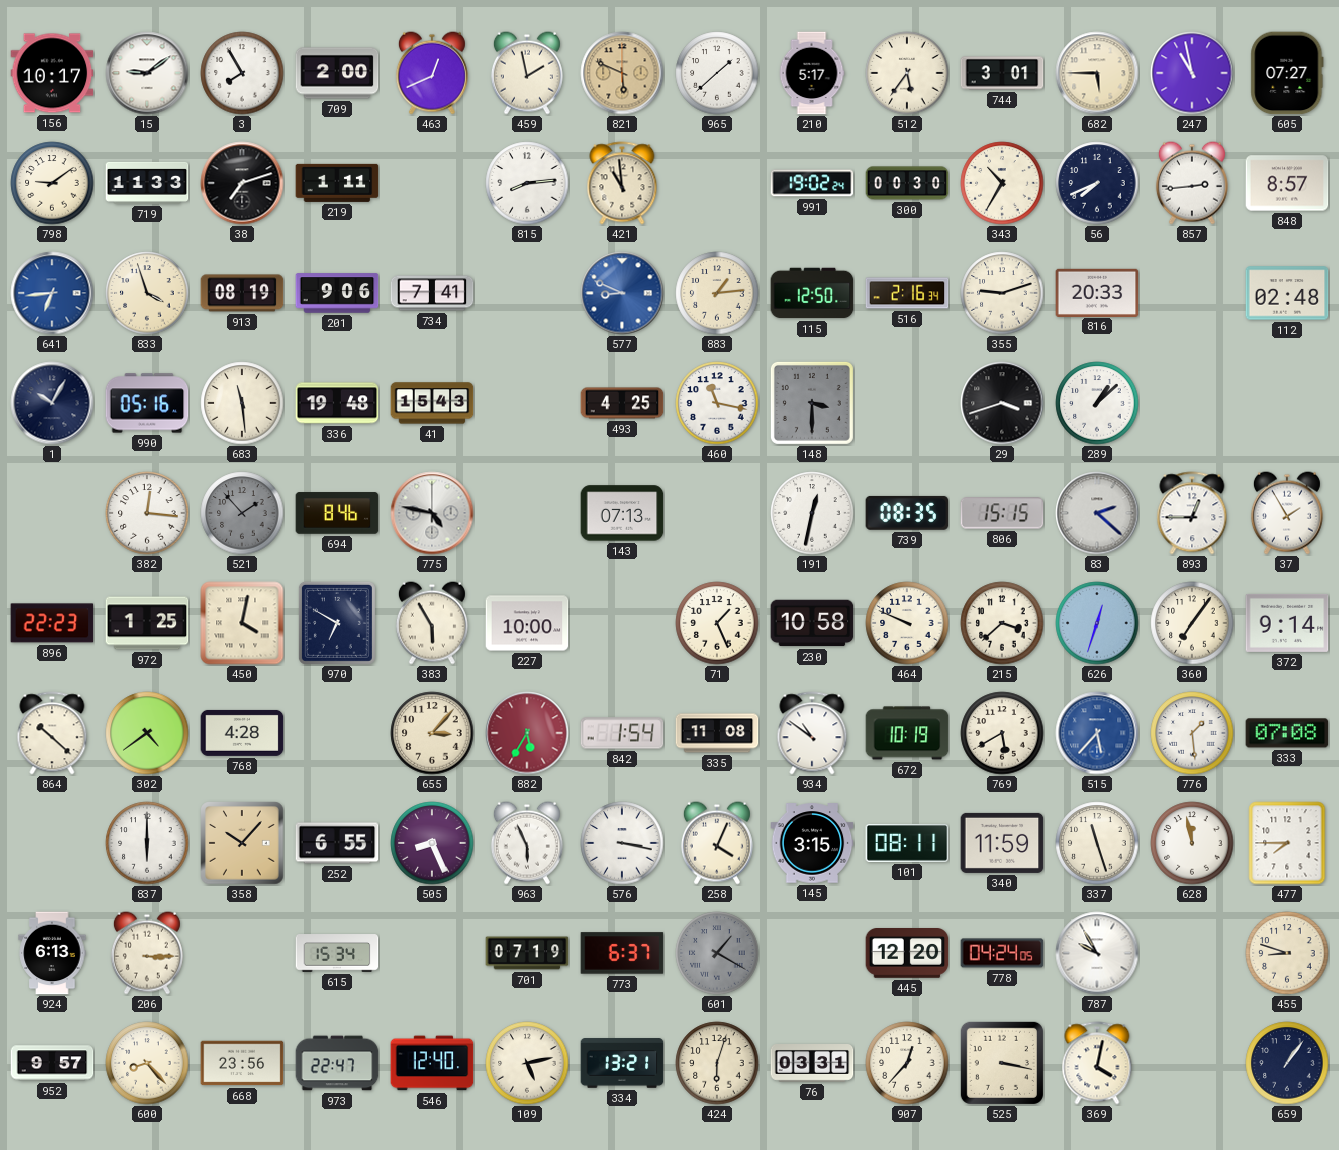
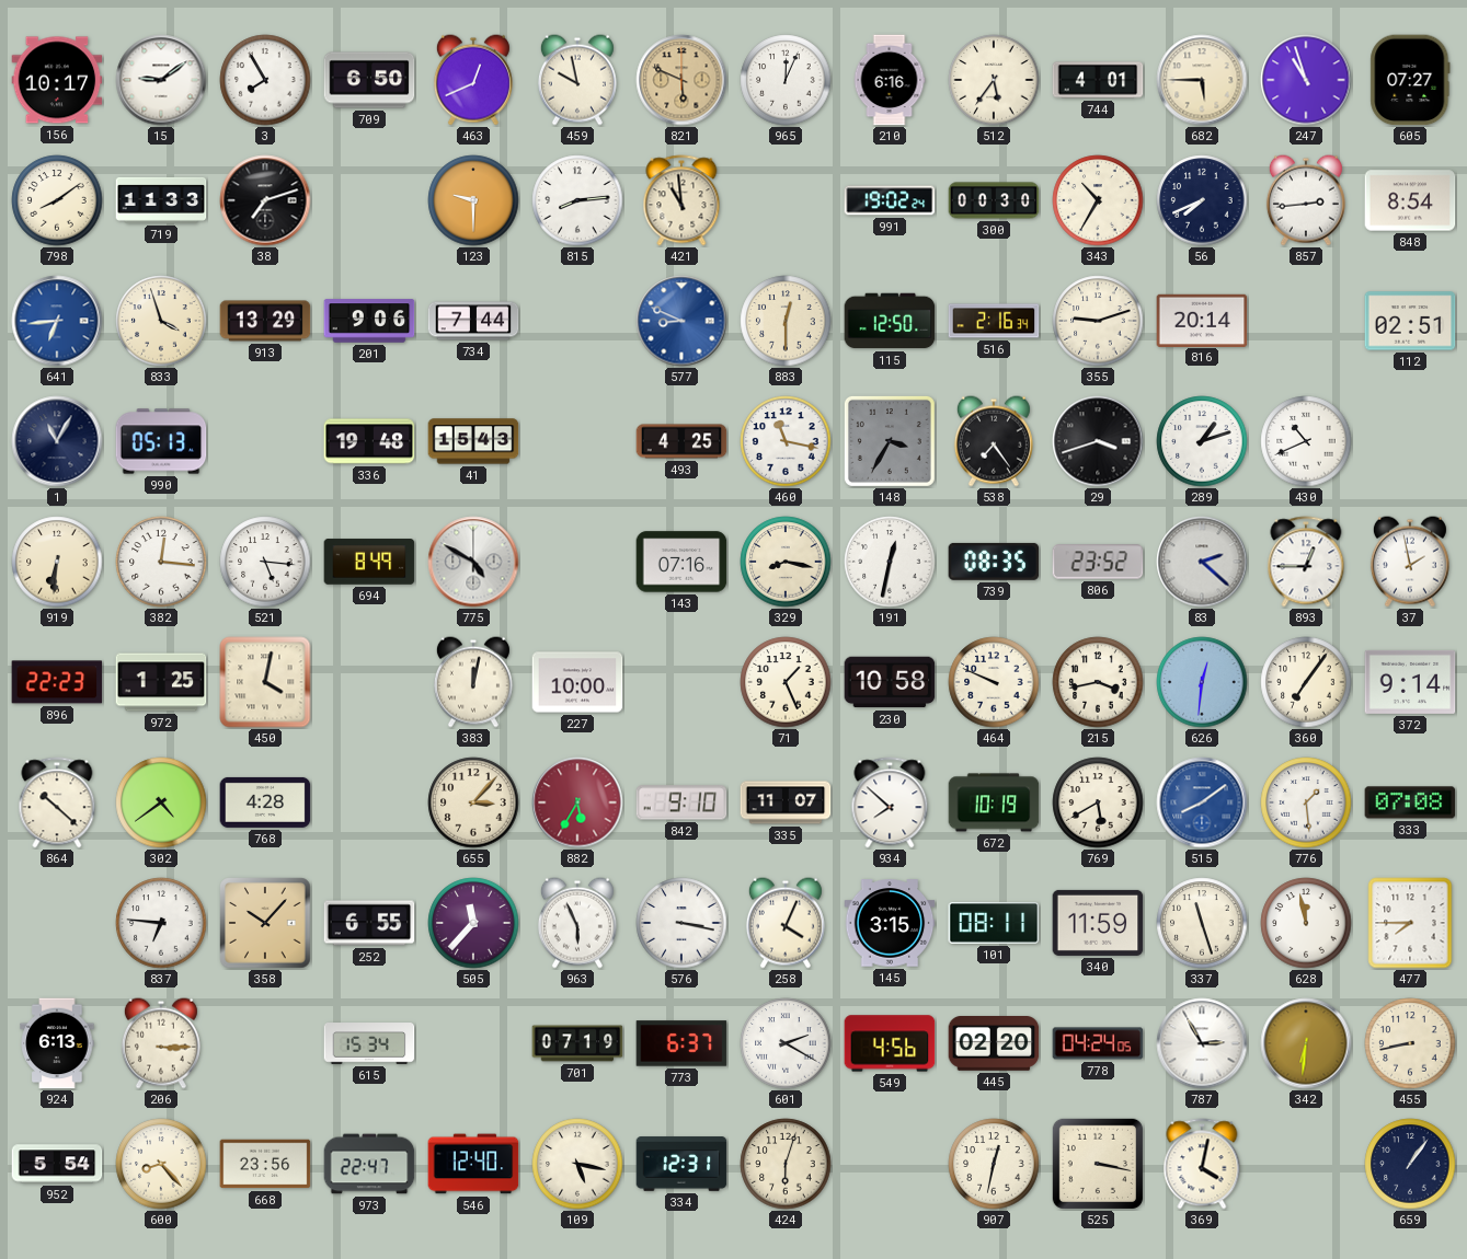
709: 2:00 -> 6:50 (369, 80)
459: 1:58 -> 9:58 (577, 80)
965: 1:38 -> 12:04 (786, 80)
210: 5:17 -> 6:16 (890, 80)
744: 3:01 -> 4:01 (1098, 80)
247: 10:58 -> 10:57 (1306, 80)
798: 9:09 -> 8:09 (57, 200)
219: 1:11 -> none (337, 183)
123: none -> 9:30 (473, 200)
848: 8:57 -> 8:54 (1410, 200)
913: 08:19 -> 13:29 (265, 321)
734: 7:41 -> 7:44 (473, 321)
883: 1:14 -> 12:30 (786, 321)
816: 20:33 -> 20:14 (1202, 320)
112: 02:48 -> 02:51 (1410, 321)
1: 10:05 -> 11:05 (57, 441)
990: 05:16 -> 05:13 (161, 441)
683: 11:29 -> none (242, 403)
148: 3:30 -> 3:35 (890, 441)
538: none -> 7:24 (994, 441)
289: 1:08 -> 1:12 (1202, 441)
430: none -> 10:41 (1306, 441)
919: none -> 6:31 (57, 562)
521: 1:53 -> 5:16 (265, 562)
521 dial: grey -> white (265, 562)
694: 8:46 -> 8:49 (369, 562)
775: 4:47 -> 4:50 (473, 562)
143: 07:13 -> 07:16 (681, 562)
329: none -> 8:17 (786, 562)
806: 15:15 -> 23:52 (1098, 562)
37: 1:55 -> 1:58 (1410, 562)
970: 6:50 -> none (337, 623)
383: 5:55 -> 12:02 (473, 682)
215: 3:38 -> 3:43 (1098, 682)
626: 12:33 -> 12:31 (1202, 682)
842: 1:54 -> 9:10 (681, 802)
335: 11:08 -> 11:07 (786, 802)
934: 10:51 -> 7:52 (890, 802)
515: 5:37 -> 8:09 (1202, 802)
837: 6:00 -> 6:46 (161, 923)
505: 8:26 -> 11:37 (473, 923)
601: 1:20 -> 2:20 (786, 1043)
601 dial: grey -> white (786, 1043)
549: none -> 4:56 (890, 1043)
445: 12:20 -> 02:20 (994, 1044)
787: 9:55 -> 2:55 (1202, 1043)
342: none -> 6:31 (1306, 1043)
455: 8:48 -> 8:43 (1410, 1043)
952: 9:57 -> 5:54 (57, 1164)
109: 5:13 -> 5:17 (577, 1164)
334: 13:21 -> 12:31 (681, 1164)
76: 03:31 -> none (812, 1064)
907: 12:37 -> 12:32 (994, 1164)
